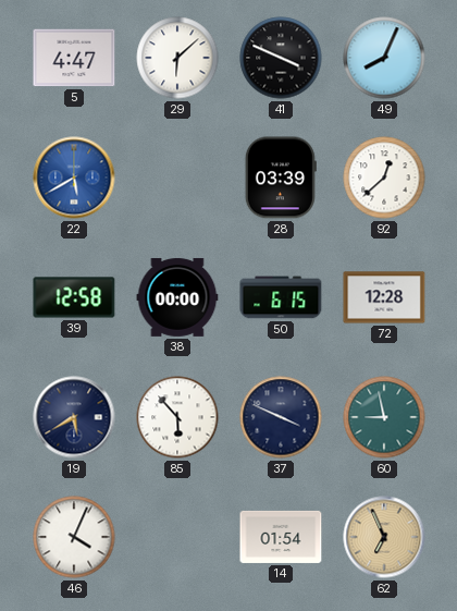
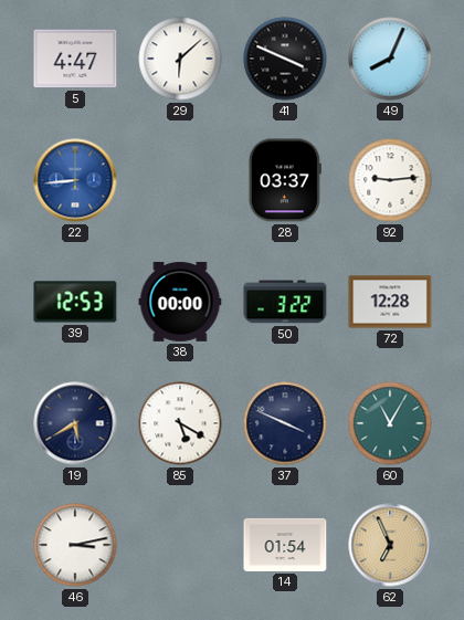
22: 5:40 -> 8:44 (75, 180)
28: 03:39 -> 03:37 (285, 180)
92: 12:38 -> 9:14 (390, 180)
39: 12:58 -> 12:53 (75, 302)
50: 6:15 -> 3:22 (285, 302)
85: 5:53 -> 5:20 (180, 423)
60: 8:58 -> 11:05 (390, 423)
46: 4:04 -> 3:13 (75, 545)
